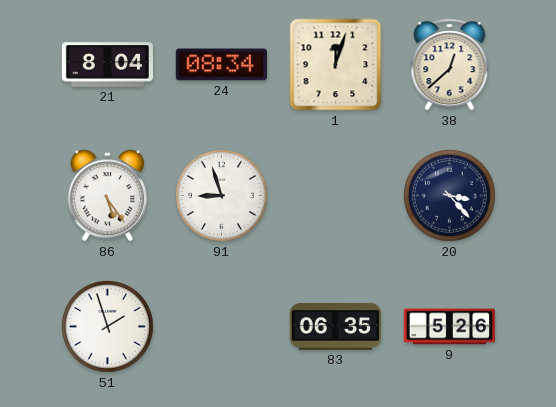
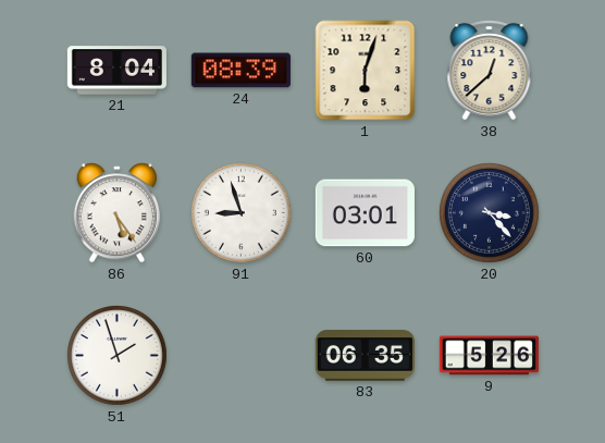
24: 08:34 -> 08:39 (240, 71)
1: 12:03 -> 6:03 (366, 71)
60: none -> 03:01 (365, 213)
